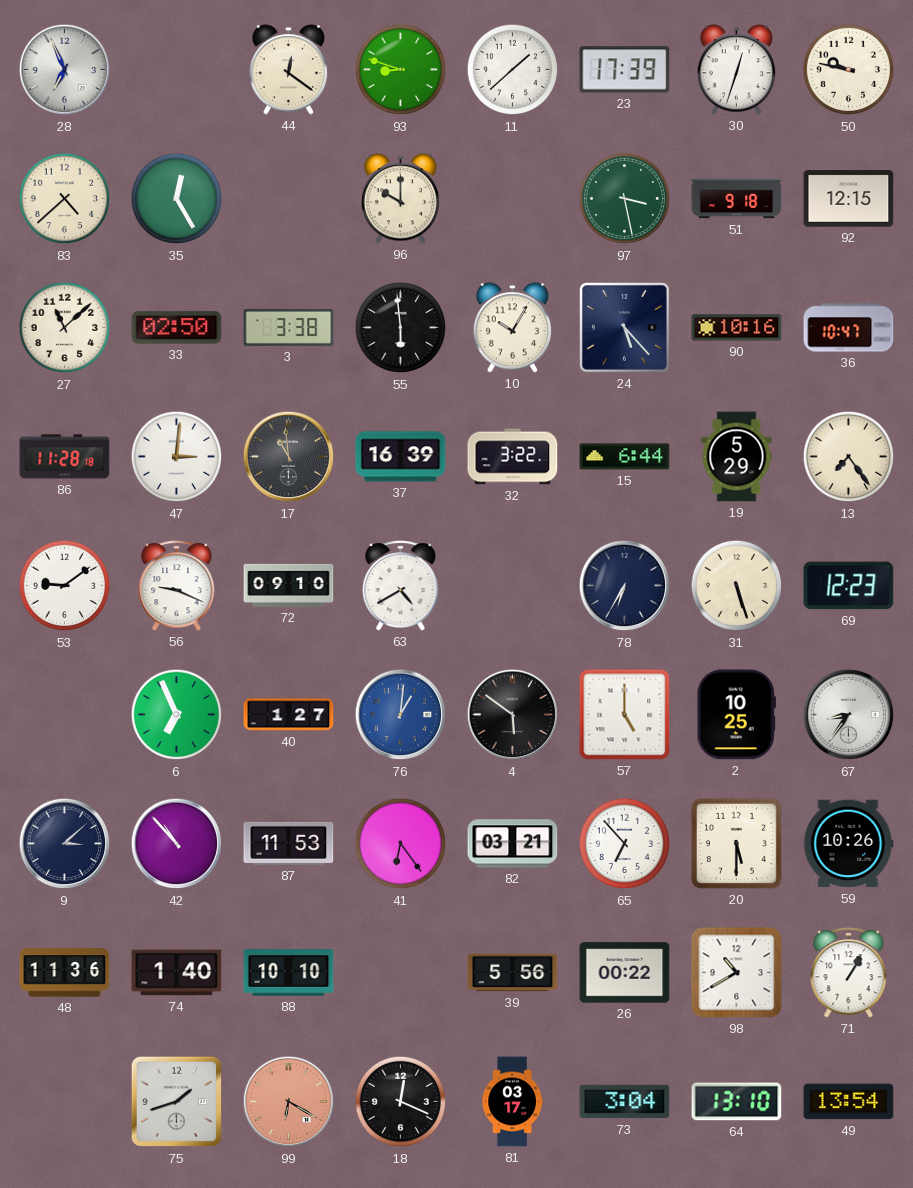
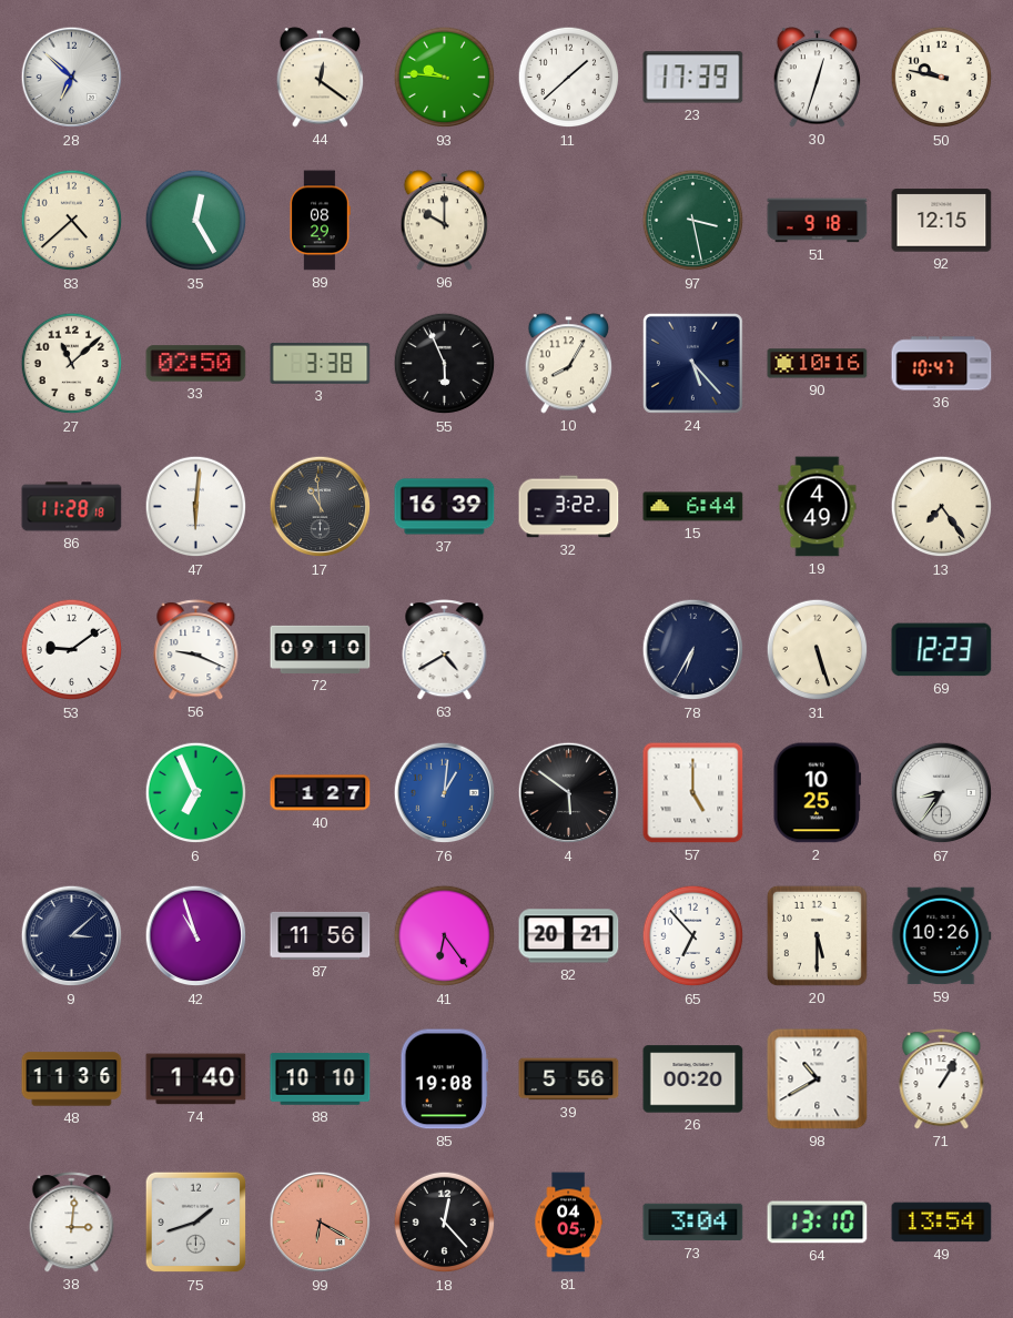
28: 6:56 -> 6:52 (72, 78)
93: 8:48 -> 9:46 (445, 78)
89: none -> 08:29 (321, 221)
55: 5:59 -> 5:56 (445, 364)
10: 10:05 -> 8:05 (569, 364)
47: 3:01 -> 6:01 (196, 507)
19: 5:29 -> 4:49 (818, 507)
42: 10:53 -> 10:57 (196, 936)
87: 11:53 -> 11:56 (321, 935)
82: 03:21 -> 20:21 (569, 936)
85: none -> 19:08 (444, 1079)
26: 00:22 -> 00:20 (693, 1079)
38: none -> 3:01 (72, 1223)
18: 12:19 -> 12:23 (445, 1223)
81: 03:17 -> 04:05 (568, 1223)
